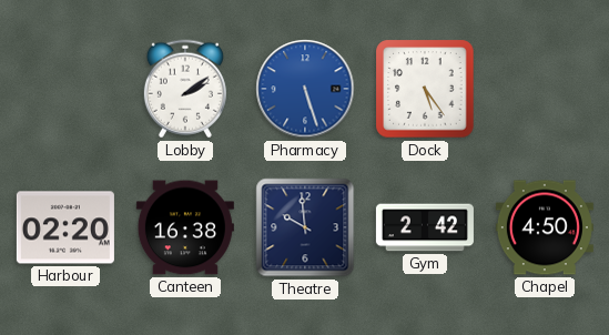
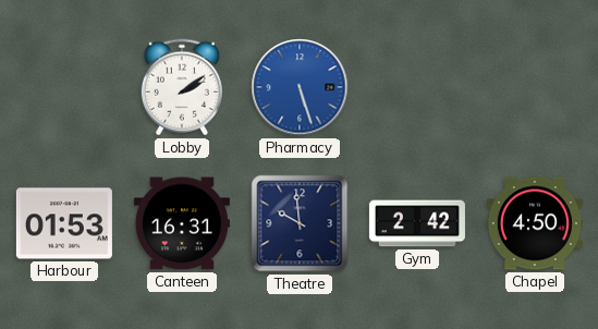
Dock: 5:24 -> none (425, 89)
Harbour: 02:20 -> 01:53 (64, 223)
Canteen: 16:38 -> 16:31 (182, 223)
